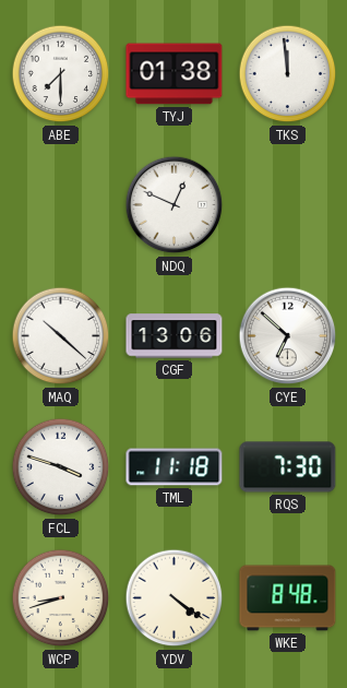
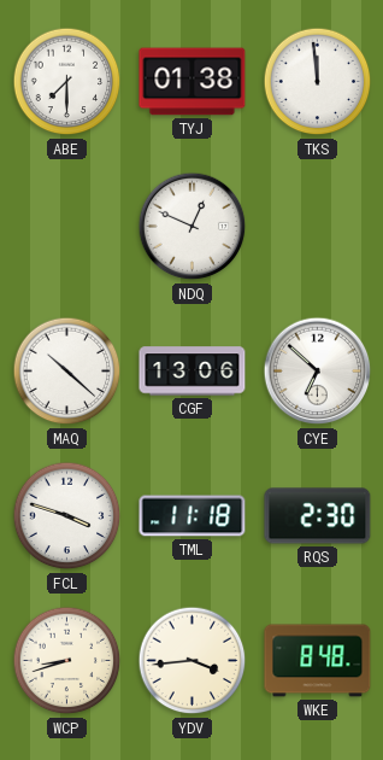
RQS: 7:30 -> 2:30 (318, 516)
YDV: 4:21 -> 3:44 (193, 661)
